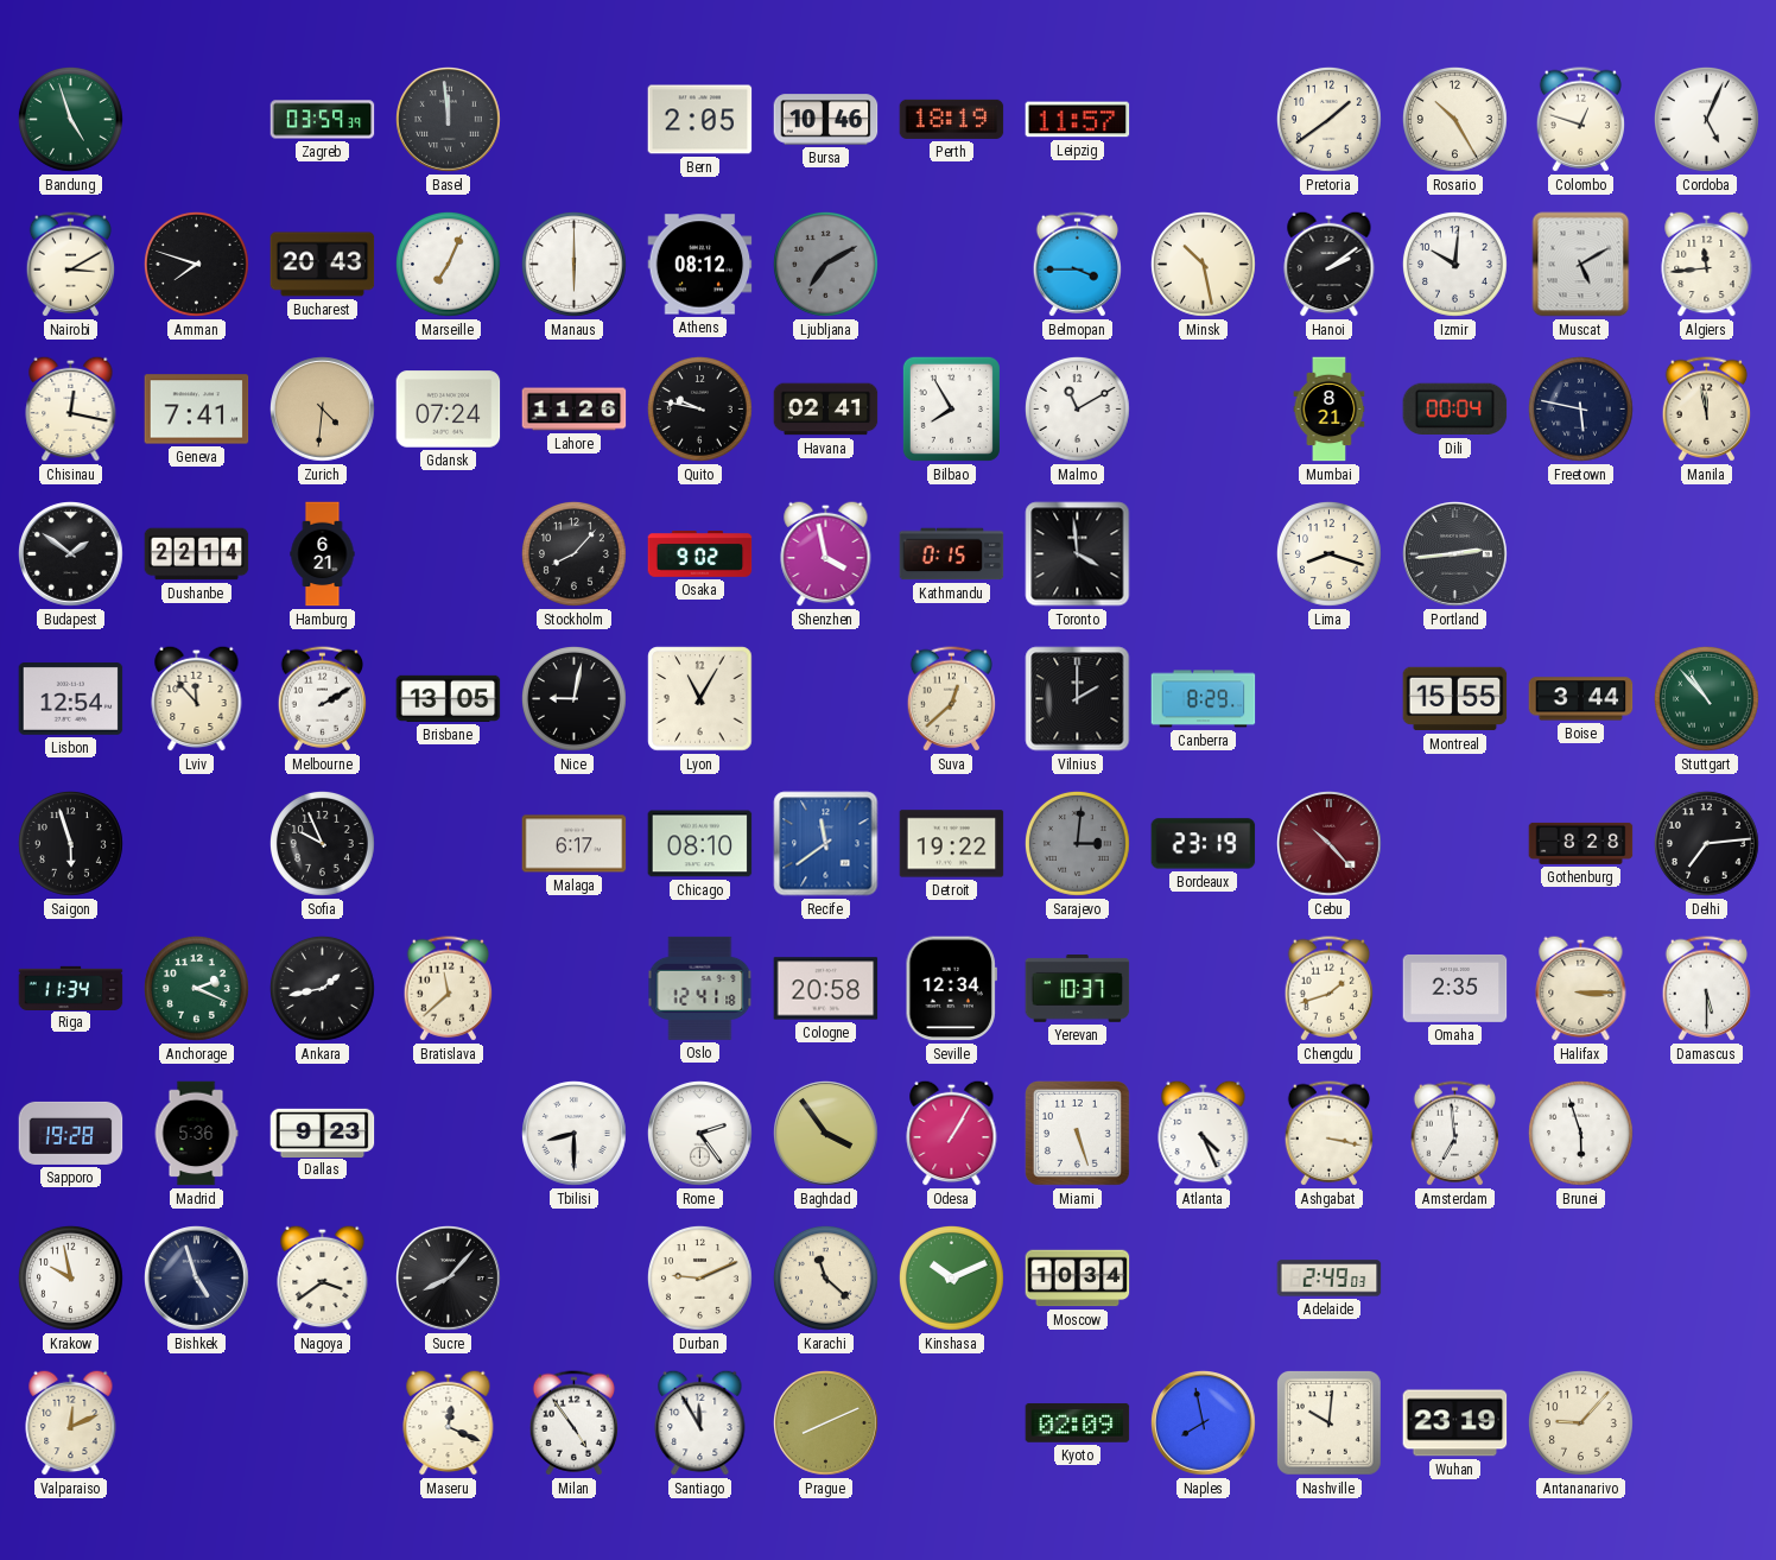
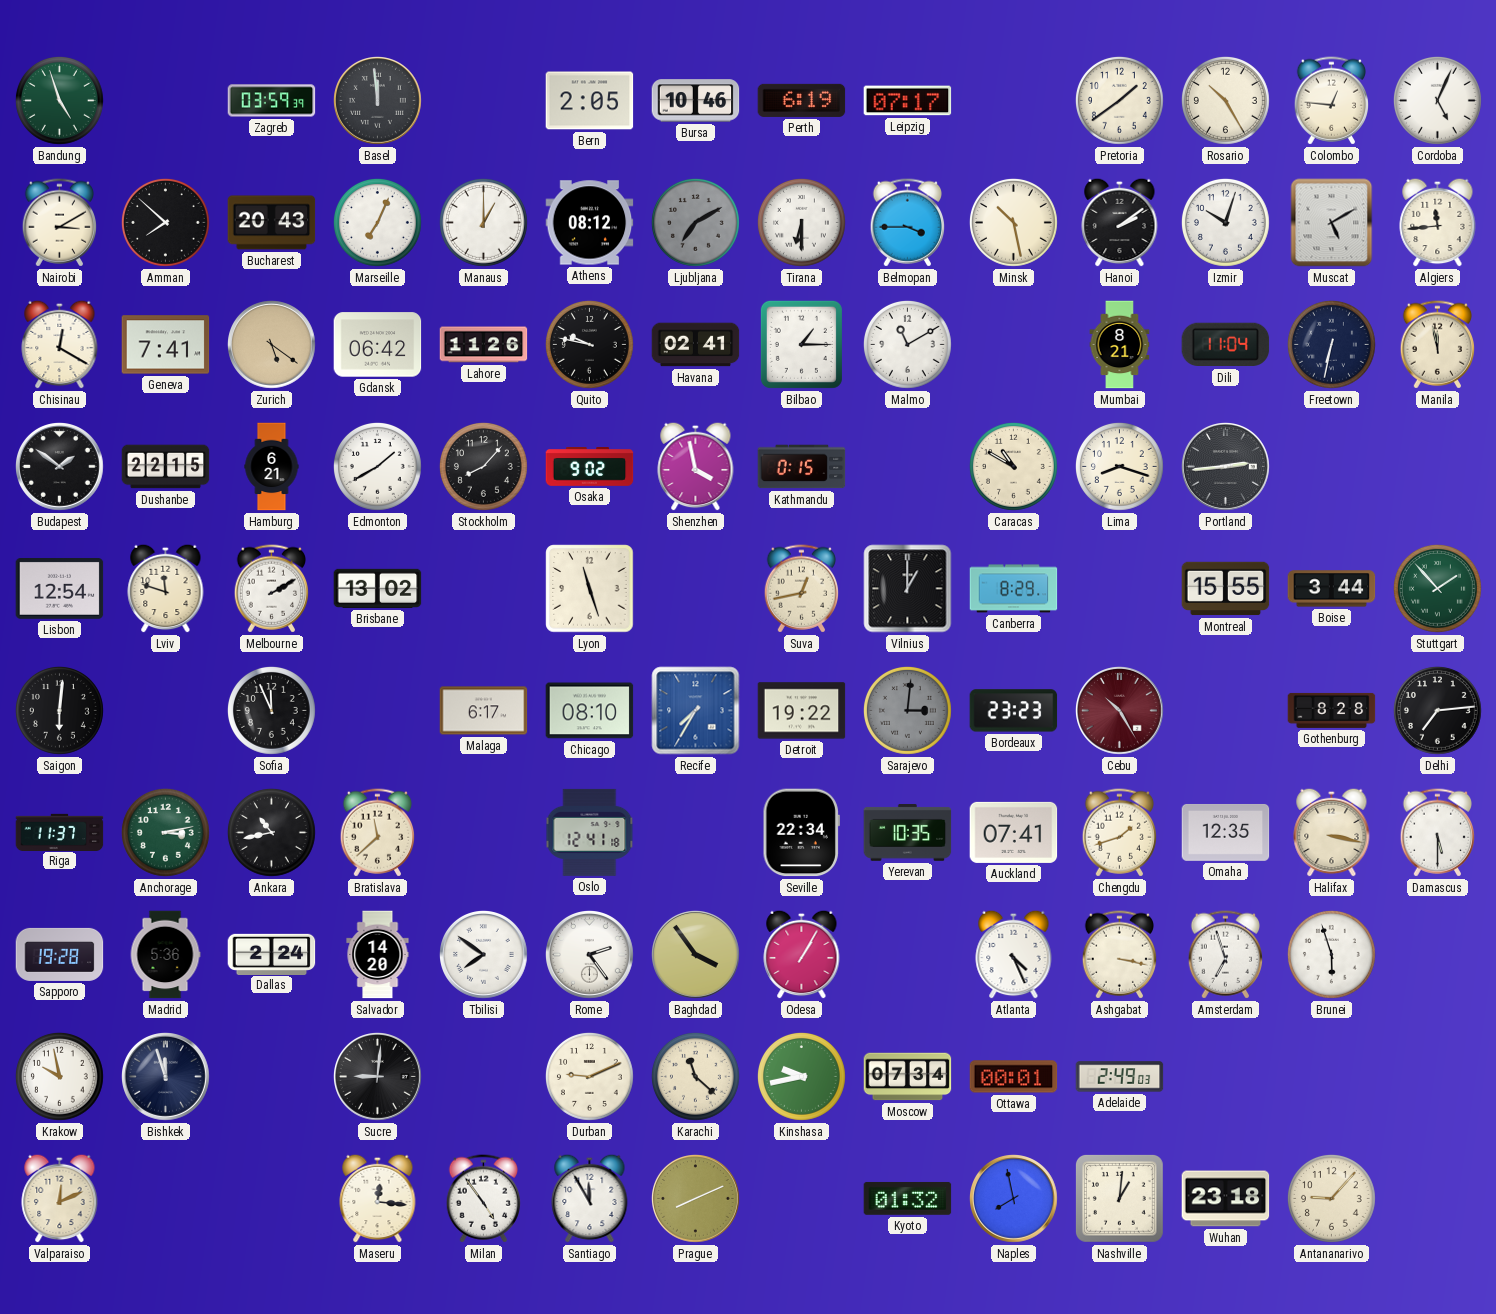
Perth: 18:19 -> 6:19 (802, 100)
Leipzig: 11:57 -> 07:17 (908, 101)
Colombo: 12:48 -> 12:46 (1331, 101)
Amman: 7:48 -> 7:52 (165, 222)
Manaus: 6:00 -> 1:00 (483, 222)
Tirana: none -> 6:30 (801, 222)
Izmir: 10:01 -> 10:03 (1225, 222)
Chisinau: 12:17 -> 12:20 (60, 344)
Zurich: 4:31 -> 5:21 (272, 345)
Gdansk: 07:24 -> 06:42 (378, 345)
Bilbao: 7:55 -> 1:15 (801, 344)
Dili: 00:04 -> 11:04 (1226, 345)
Freetown: 5:47 -> 6:32 (1331, 344)
Dushanbe: 22:14 -> 22:15 (166, 467)
Edmonton: none -> 1:40 (377, 466)
Toronto: 3:59 -> none (1078, 554)
Caracas: none -> 10:50 (1013, 466)
Lviv: 11:53 -> 11:48 (166, 588)
Brisbane: 13:05 -> 13:02 (378, 588)
Nice: 9:02 -> none (573, 698)
Lyon: 11:05 -> 11:27 (590, 589)
Suva: 12:38 -> 12:43 (801, 589)
Vilnius: 2:00 -> 1:00 (908, 589)
Stuttgart: 10:53 -> 1:53 (1437, 588)
Saigon: 5:57 -> 6:01 (59, 710)
Sofia: 9:56 -> 11:56 (271, 710)
Recife: 11:39 -> 7:35 (696, 711)
Bordeaux: 23:19 -> 23:23 (1014, 711)
Cebu: 10:23 -> 10:25 (1120, 711)
Riga: 11:34 -> 11:37 (60, 832)
Anchorage: 2:19 -> 3:13 (165, 832)
Ankara: 1:43 -> 10:43 (271, 832)
Cologne: 20:58 -> none (826, 989)
Seville: 12:34 -> 22:34 (801, 833)
Yerevan: 10:37 -> 10:35 (908, 833)
Auckland: none -> 07:41 (1014, 832)
Omaha: 2:35 -> 12:35 (1226, 832)
Halifax: 3:15 -> 3:17 (1332, 832)
Dallas: 9:23 -> 2:24 (272, 954)
Salvador: none -> 14:20 (378, 955)
Tbilisi: 8:30 -> 7:51 (484, 955)
Miami: 5:27 -> none (1078, 1134)
Amsterdam: 6:59 -> 6:57 (1225, 955)
Bishkek: 4:57 -> 11:57 (166, 1077)
Nagoya: 3:39 -> none (323, 1277)
Sucre: 8:07 -> 9:01 (378, 1077)
Kinshasa: 10:11 -> 9:43 (801, 1076)
Moscow: 10:34 -> 07:34 (908, 1077)
Ottawa: none -> 00:01 (1014, 1077)
Maseru: 12:19 -> 12:16 (378, 1198)
Kyoto: 02:09 -> 01:32 (908, 1199)
Nashville: 10:01 -> 1:01 (1120, 1199)
Wuhan: 23:19 -> 23:18 (1226, 1199)
